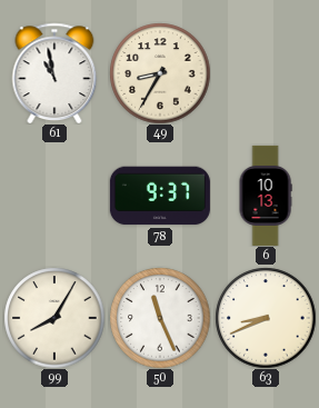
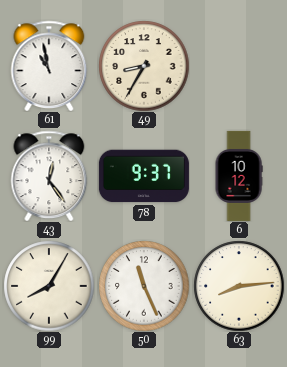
43: none -> 12:24 (49, 175)
6: 10:13 -> 10:12 (239, 176)
63: 8:41 -> 8:14 (239, 286)
